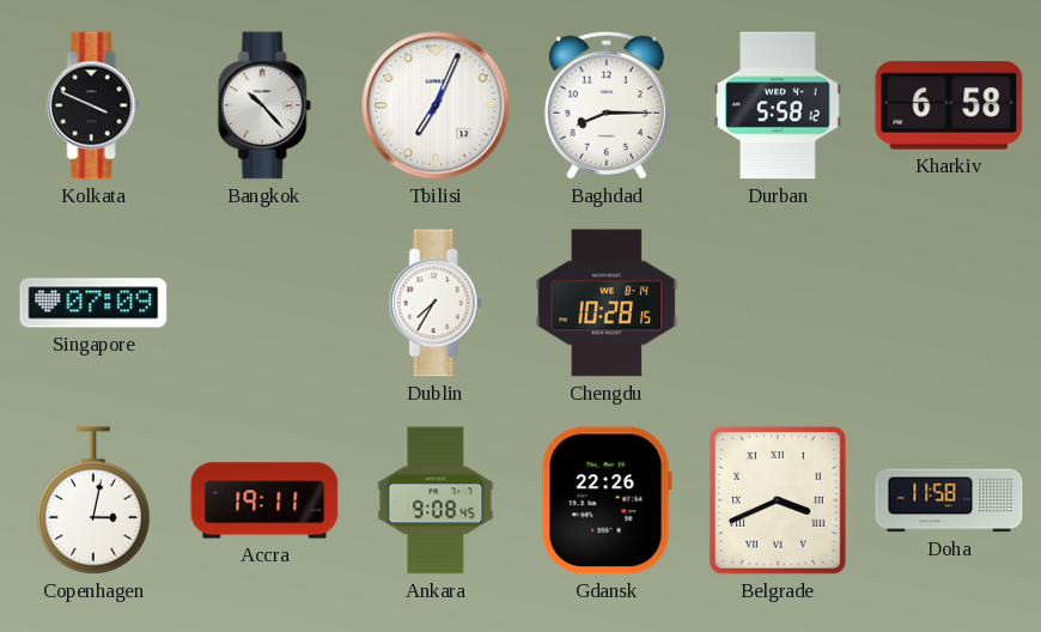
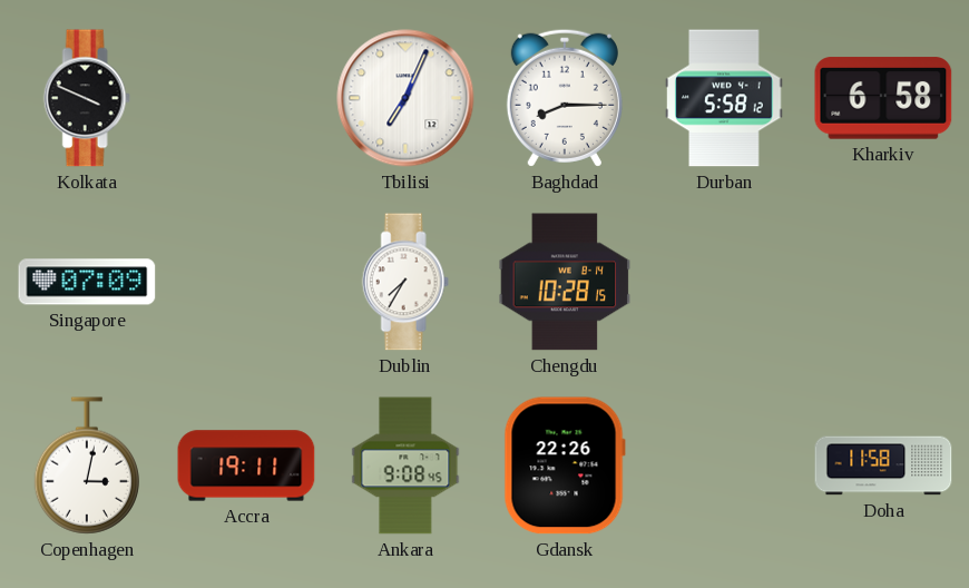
Bangkok: 10:23 -> none (264, 105)
Belgrade: 3:41 -> none (778, 500)
